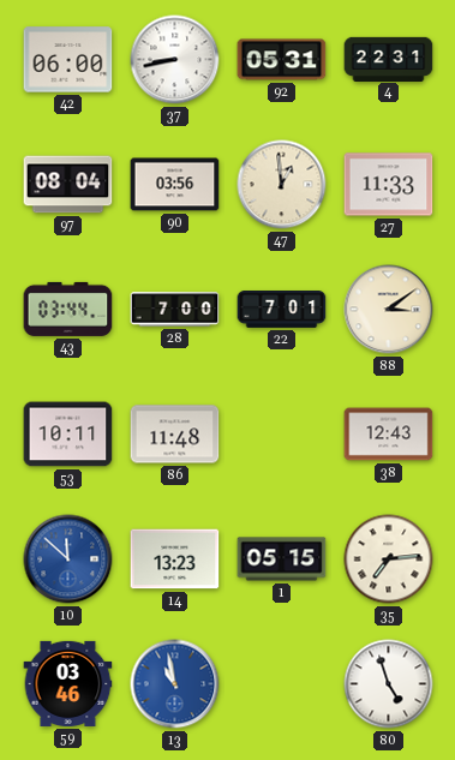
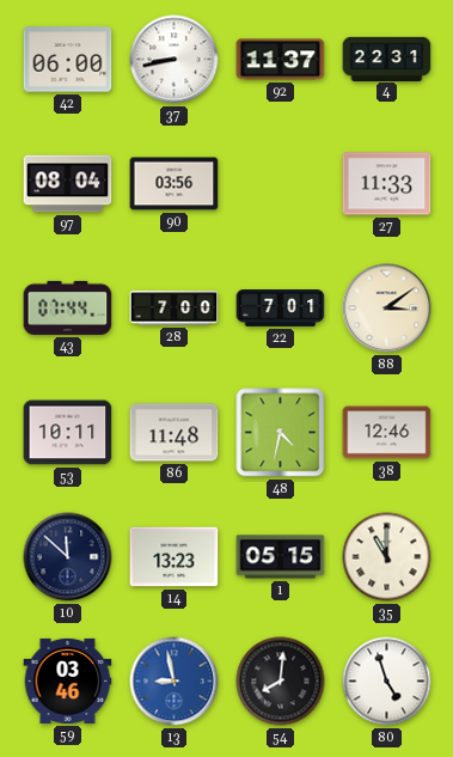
92: 05:31 -> 11:37 (281, 60)
47: 12:59 -> none (282, 185)
43: 03:44 -> 07:44 (68, 307)
48: none -> 4:32 (281, 433)
38: 12:43 -> 12:46 (387, 433)
10 dial: blue -> navy (68, 557)
35: 7:14 -> 11:00 (387, 557)
13: 10:58 -> 8:58 (175, 682)
54: none -> 8:01 (281, 682)
